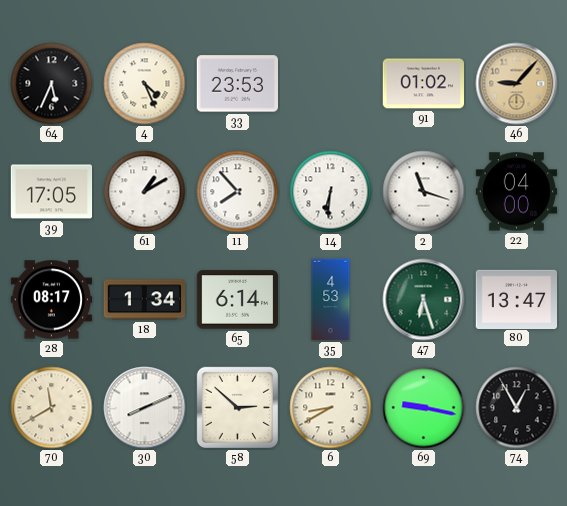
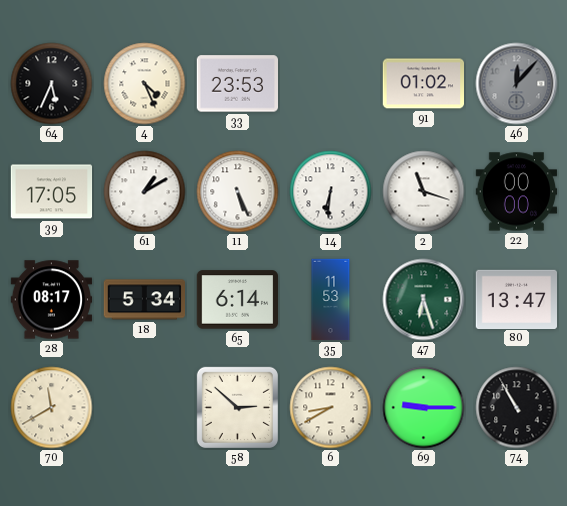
46: 9:07 -> 12:07 (517, 84)
46 dial: champagne -> grey (517, 84)
11: 7:53 -> 5:26 (238, 192)
22: 04:00 -> 00:00 (517, 192)
18: 1:34 -> 5:34 (144, 300)
35: 4:53 -> 11:53 (331, 300)
30: 8:11 -> none (145, 408)
69: 9:17 -> 9:15 (424, 408)
74: 12:55 -> 10:55 (517, 408)
